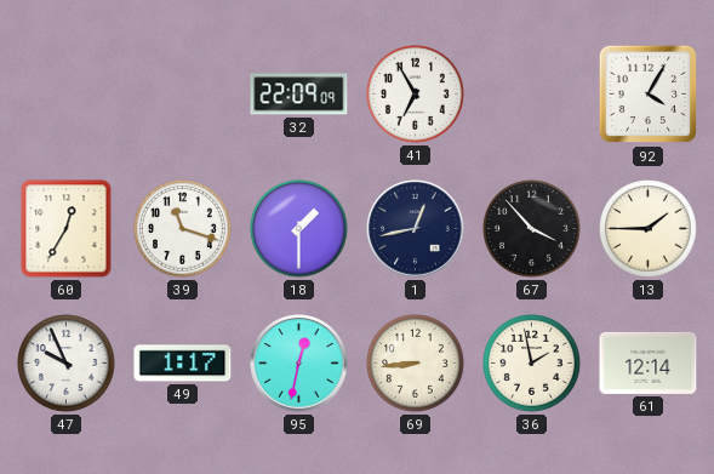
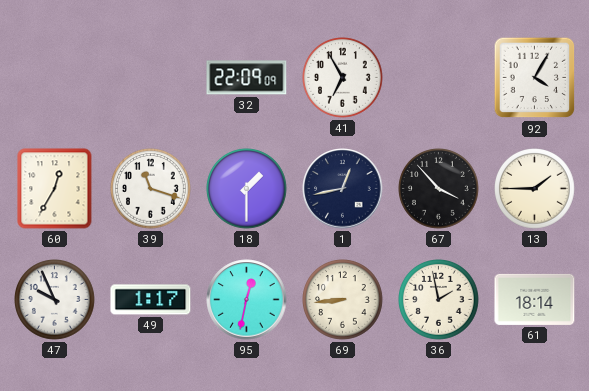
61: 12:14 -> 18:14 (535, 299)
